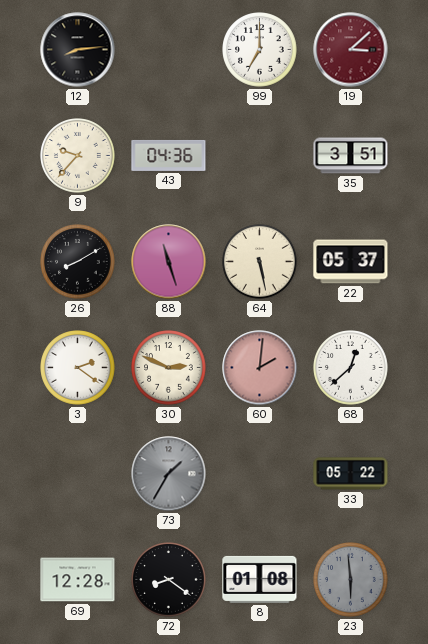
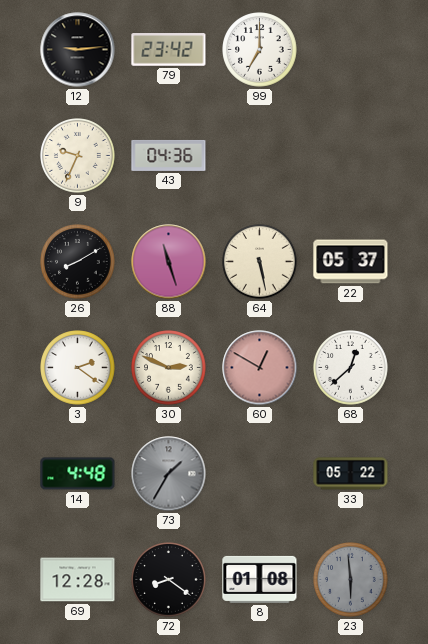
12: 8:14 -> 9:14 (78, 50)
79: none -> 23:42 (169, 50)
19: 3:08 -> none (351, 50)
9: 9:37 -> 9:34 (78, 156)
35: 3:51 -> none (351, 156)
60: 2:01 -> 12:50 (260, 368)
14: none -> 4:48 (78, 474)
